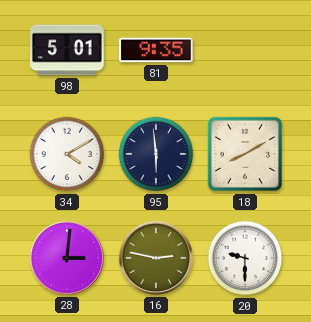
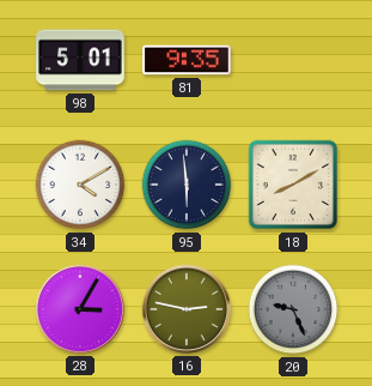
28: 3:01 -> 3:05 (80, 309)
20: 9:30 -> 9:26 (293, 309)
20 dial: white -> grey (293, 309)
